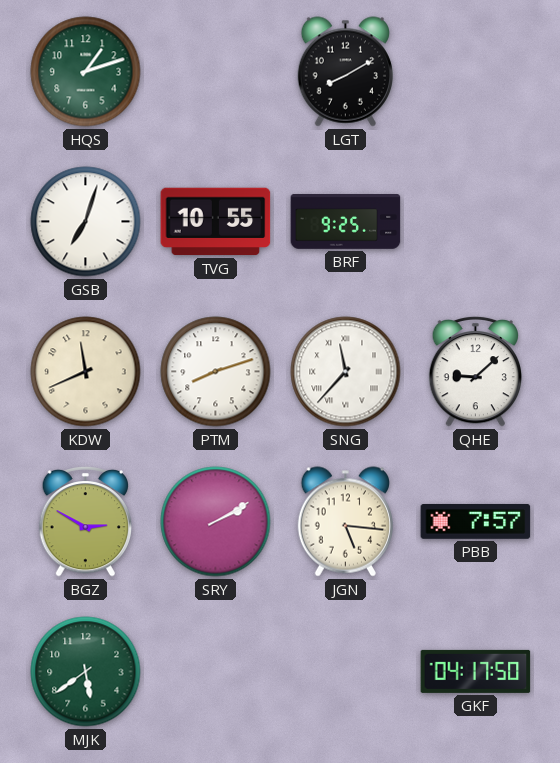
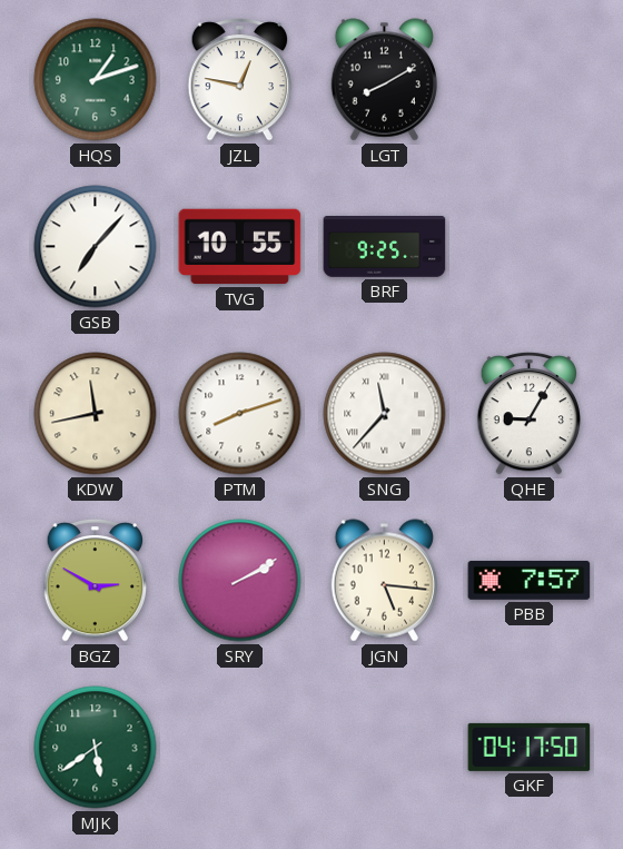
JZL: none -> 12:47 (239, 79)
GSB: 7:03 -> 7:07 (96, 247)
KDW: 11:41 -> 11:43 (96, 414)
QHE: 9:08 -> 9:05 (528, 413)
